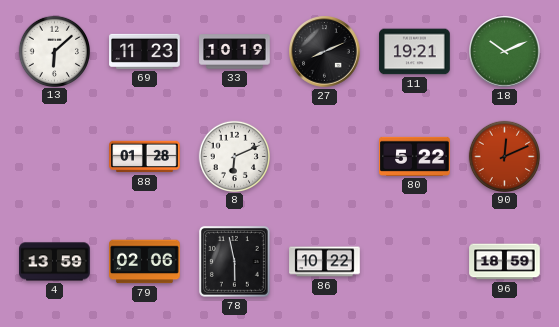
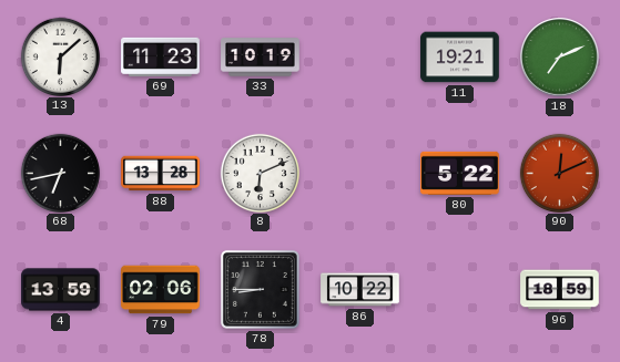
27: 8:11 -> none (325, 52)
18: 10:11 -> 7:11 (560, 58)
68: none -> 6:43 (60, 173)
88: 01:28 -> 13:28 (161, 174)
78: 5:58 -> 8:45 (260, 289)
